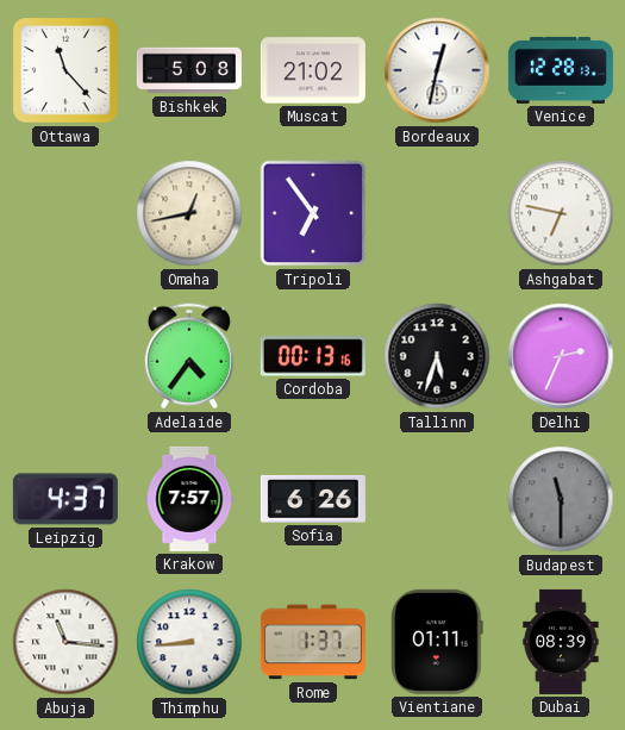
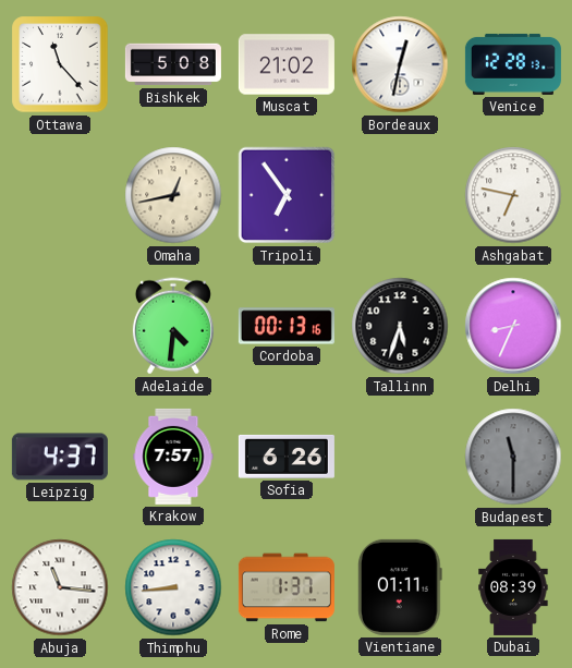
Adelaide: 4:36 -> 4:31 (173, 326)
Delhi: 2:34 -> 8:34 (513, 326)
